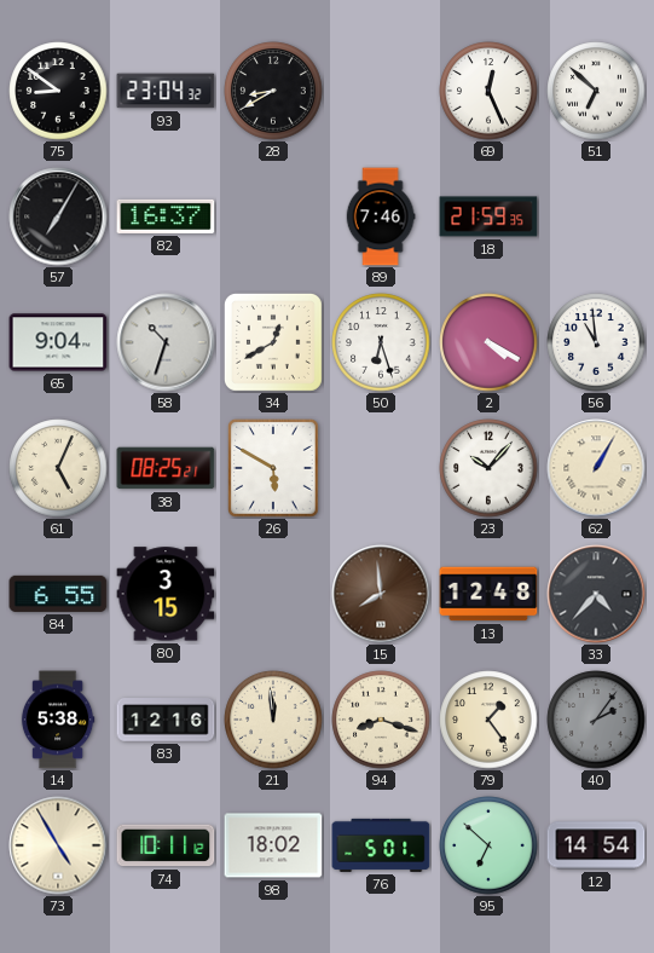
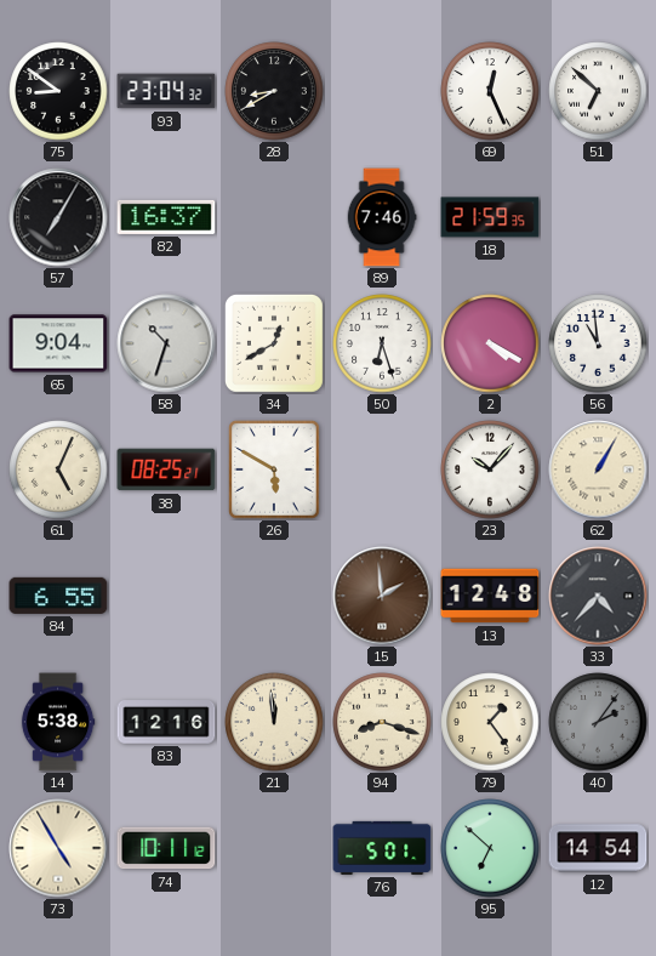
80: 3:15 -> none (166, 594)
15: 7:59 -> 1:59 (382, 596)
98: 18:02 -> none (273, 845)
